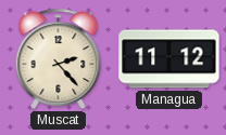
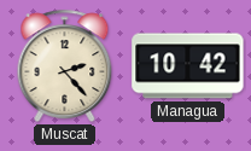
Managua: 11:12 -> 10:42 (188, 66)
